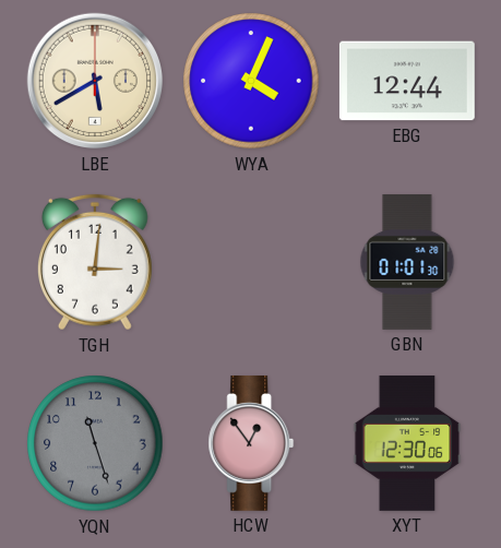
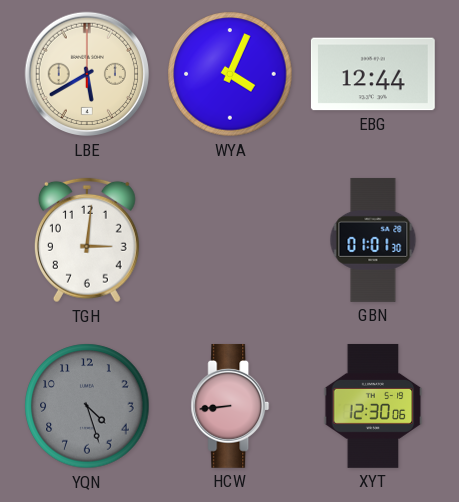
YQN: 11:27 -> 4:27 (87, 406)
HCW: 12:54 -> 8:44 (230, 406)
